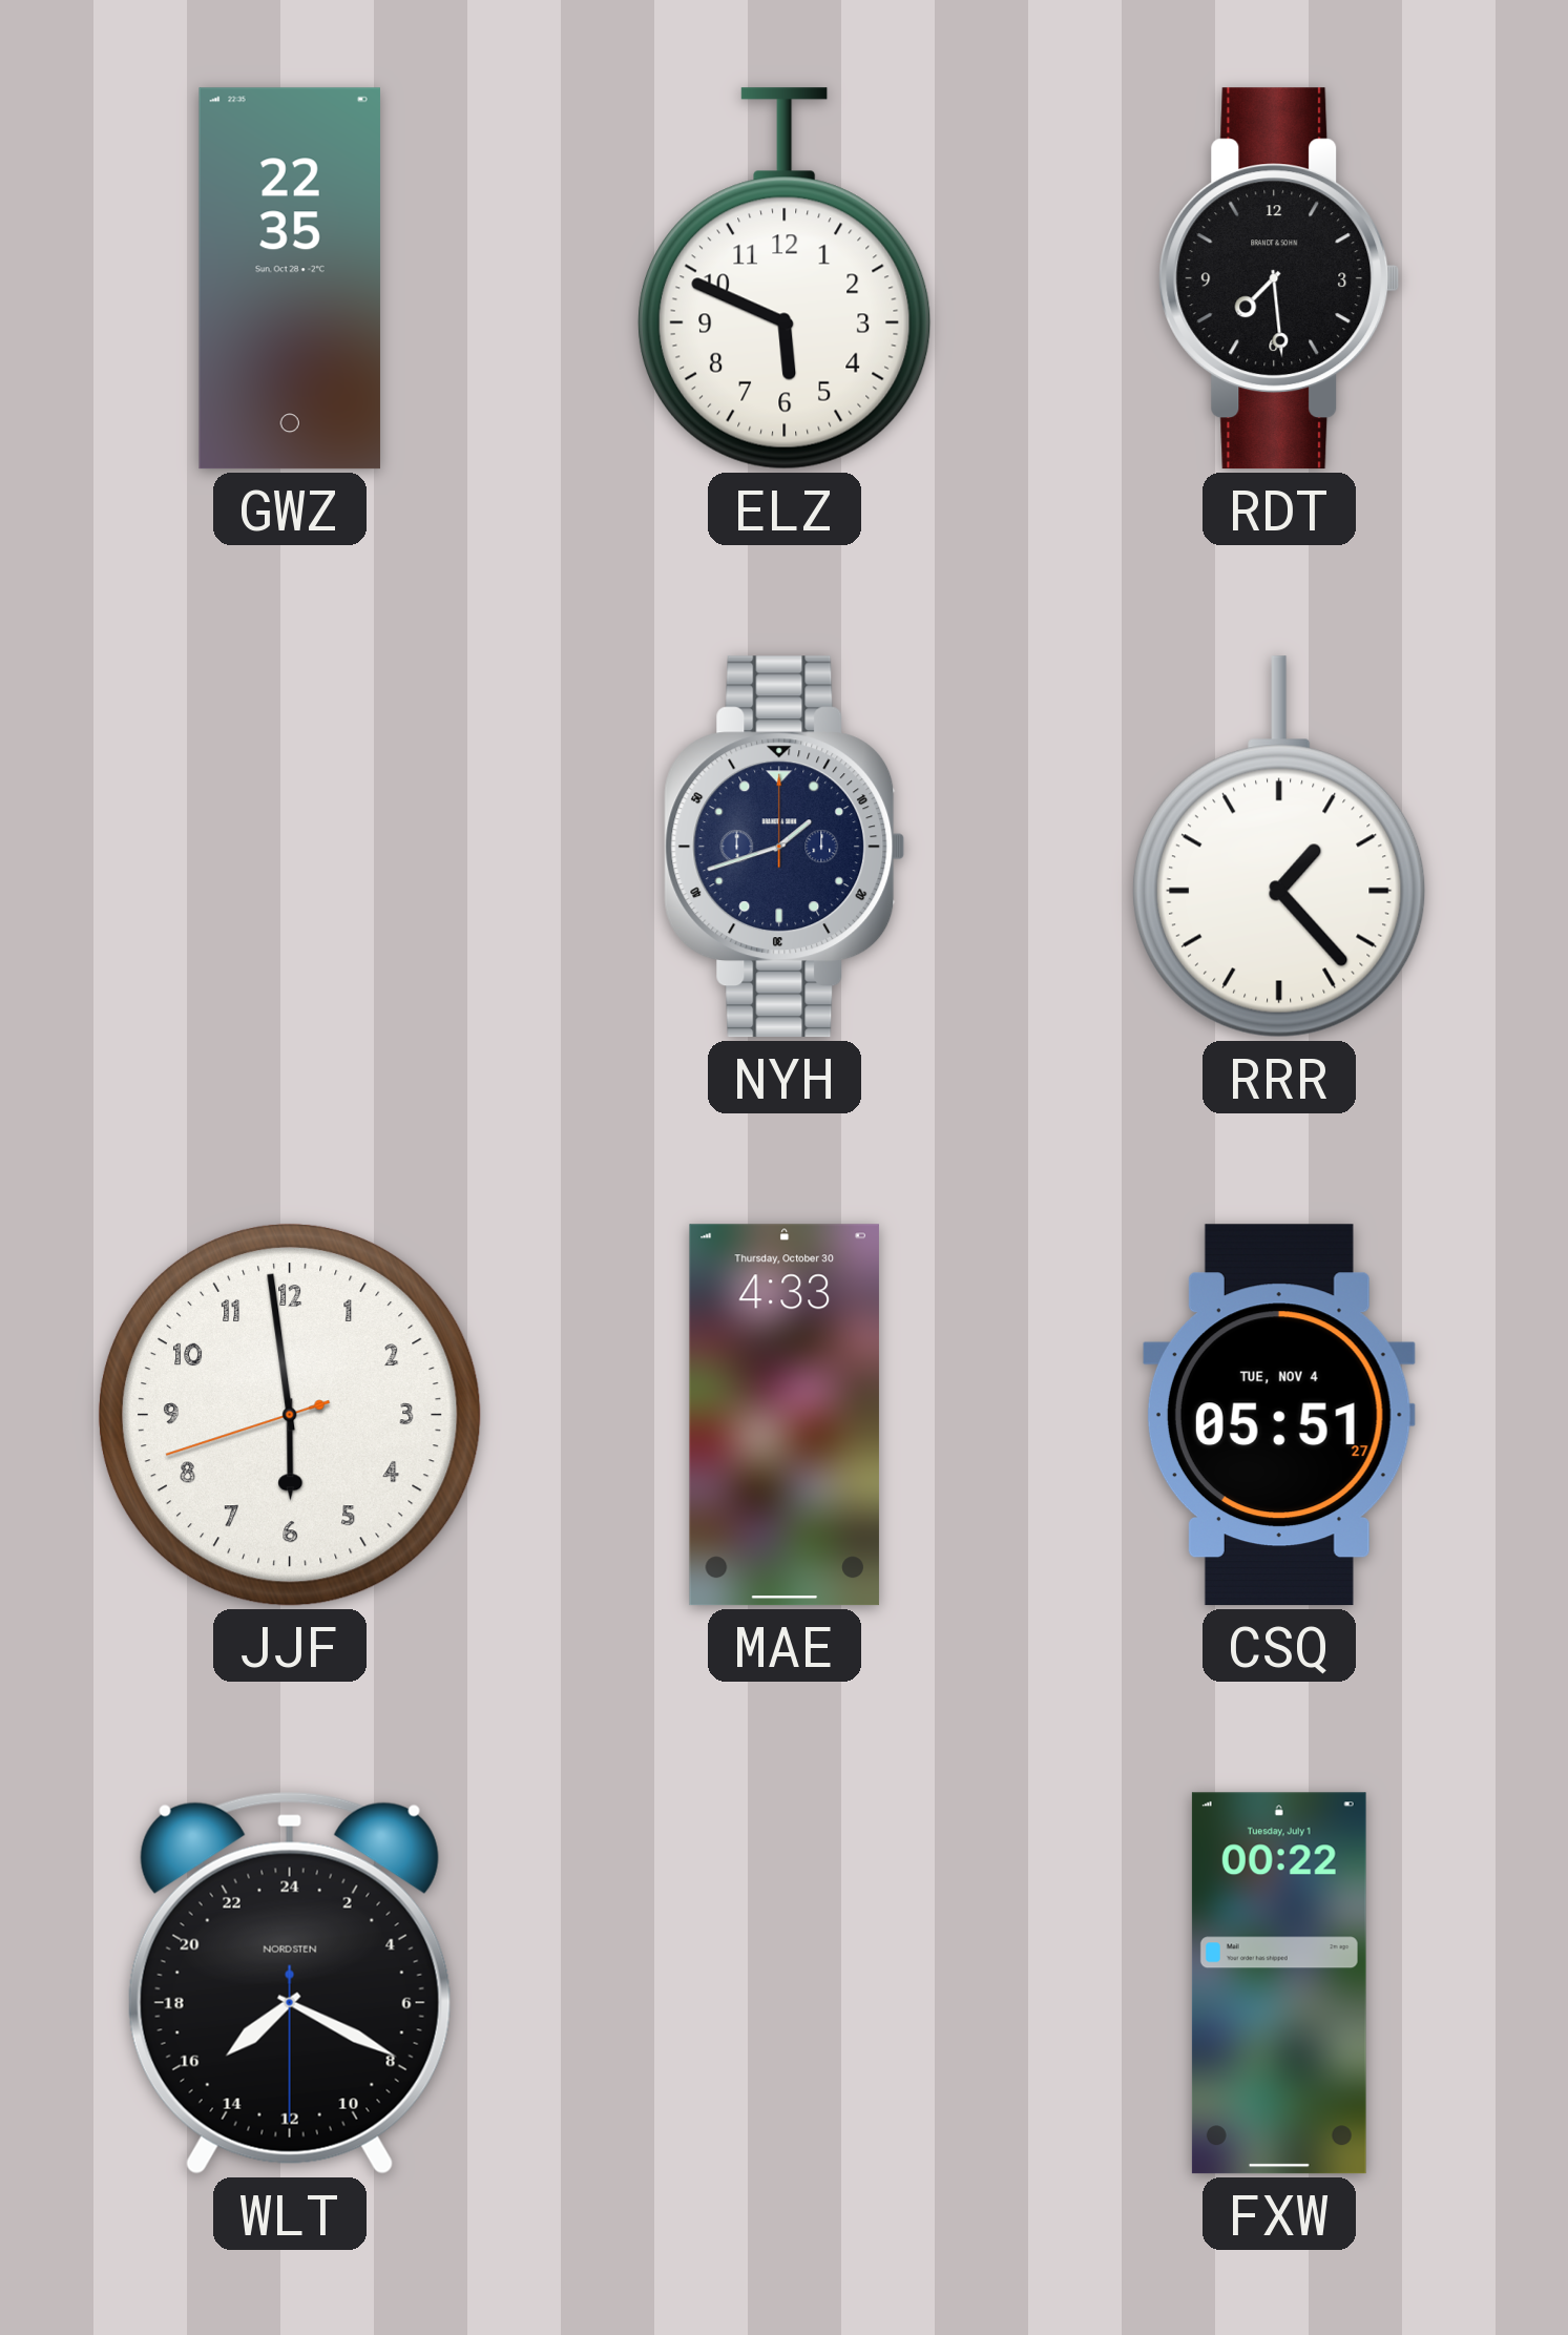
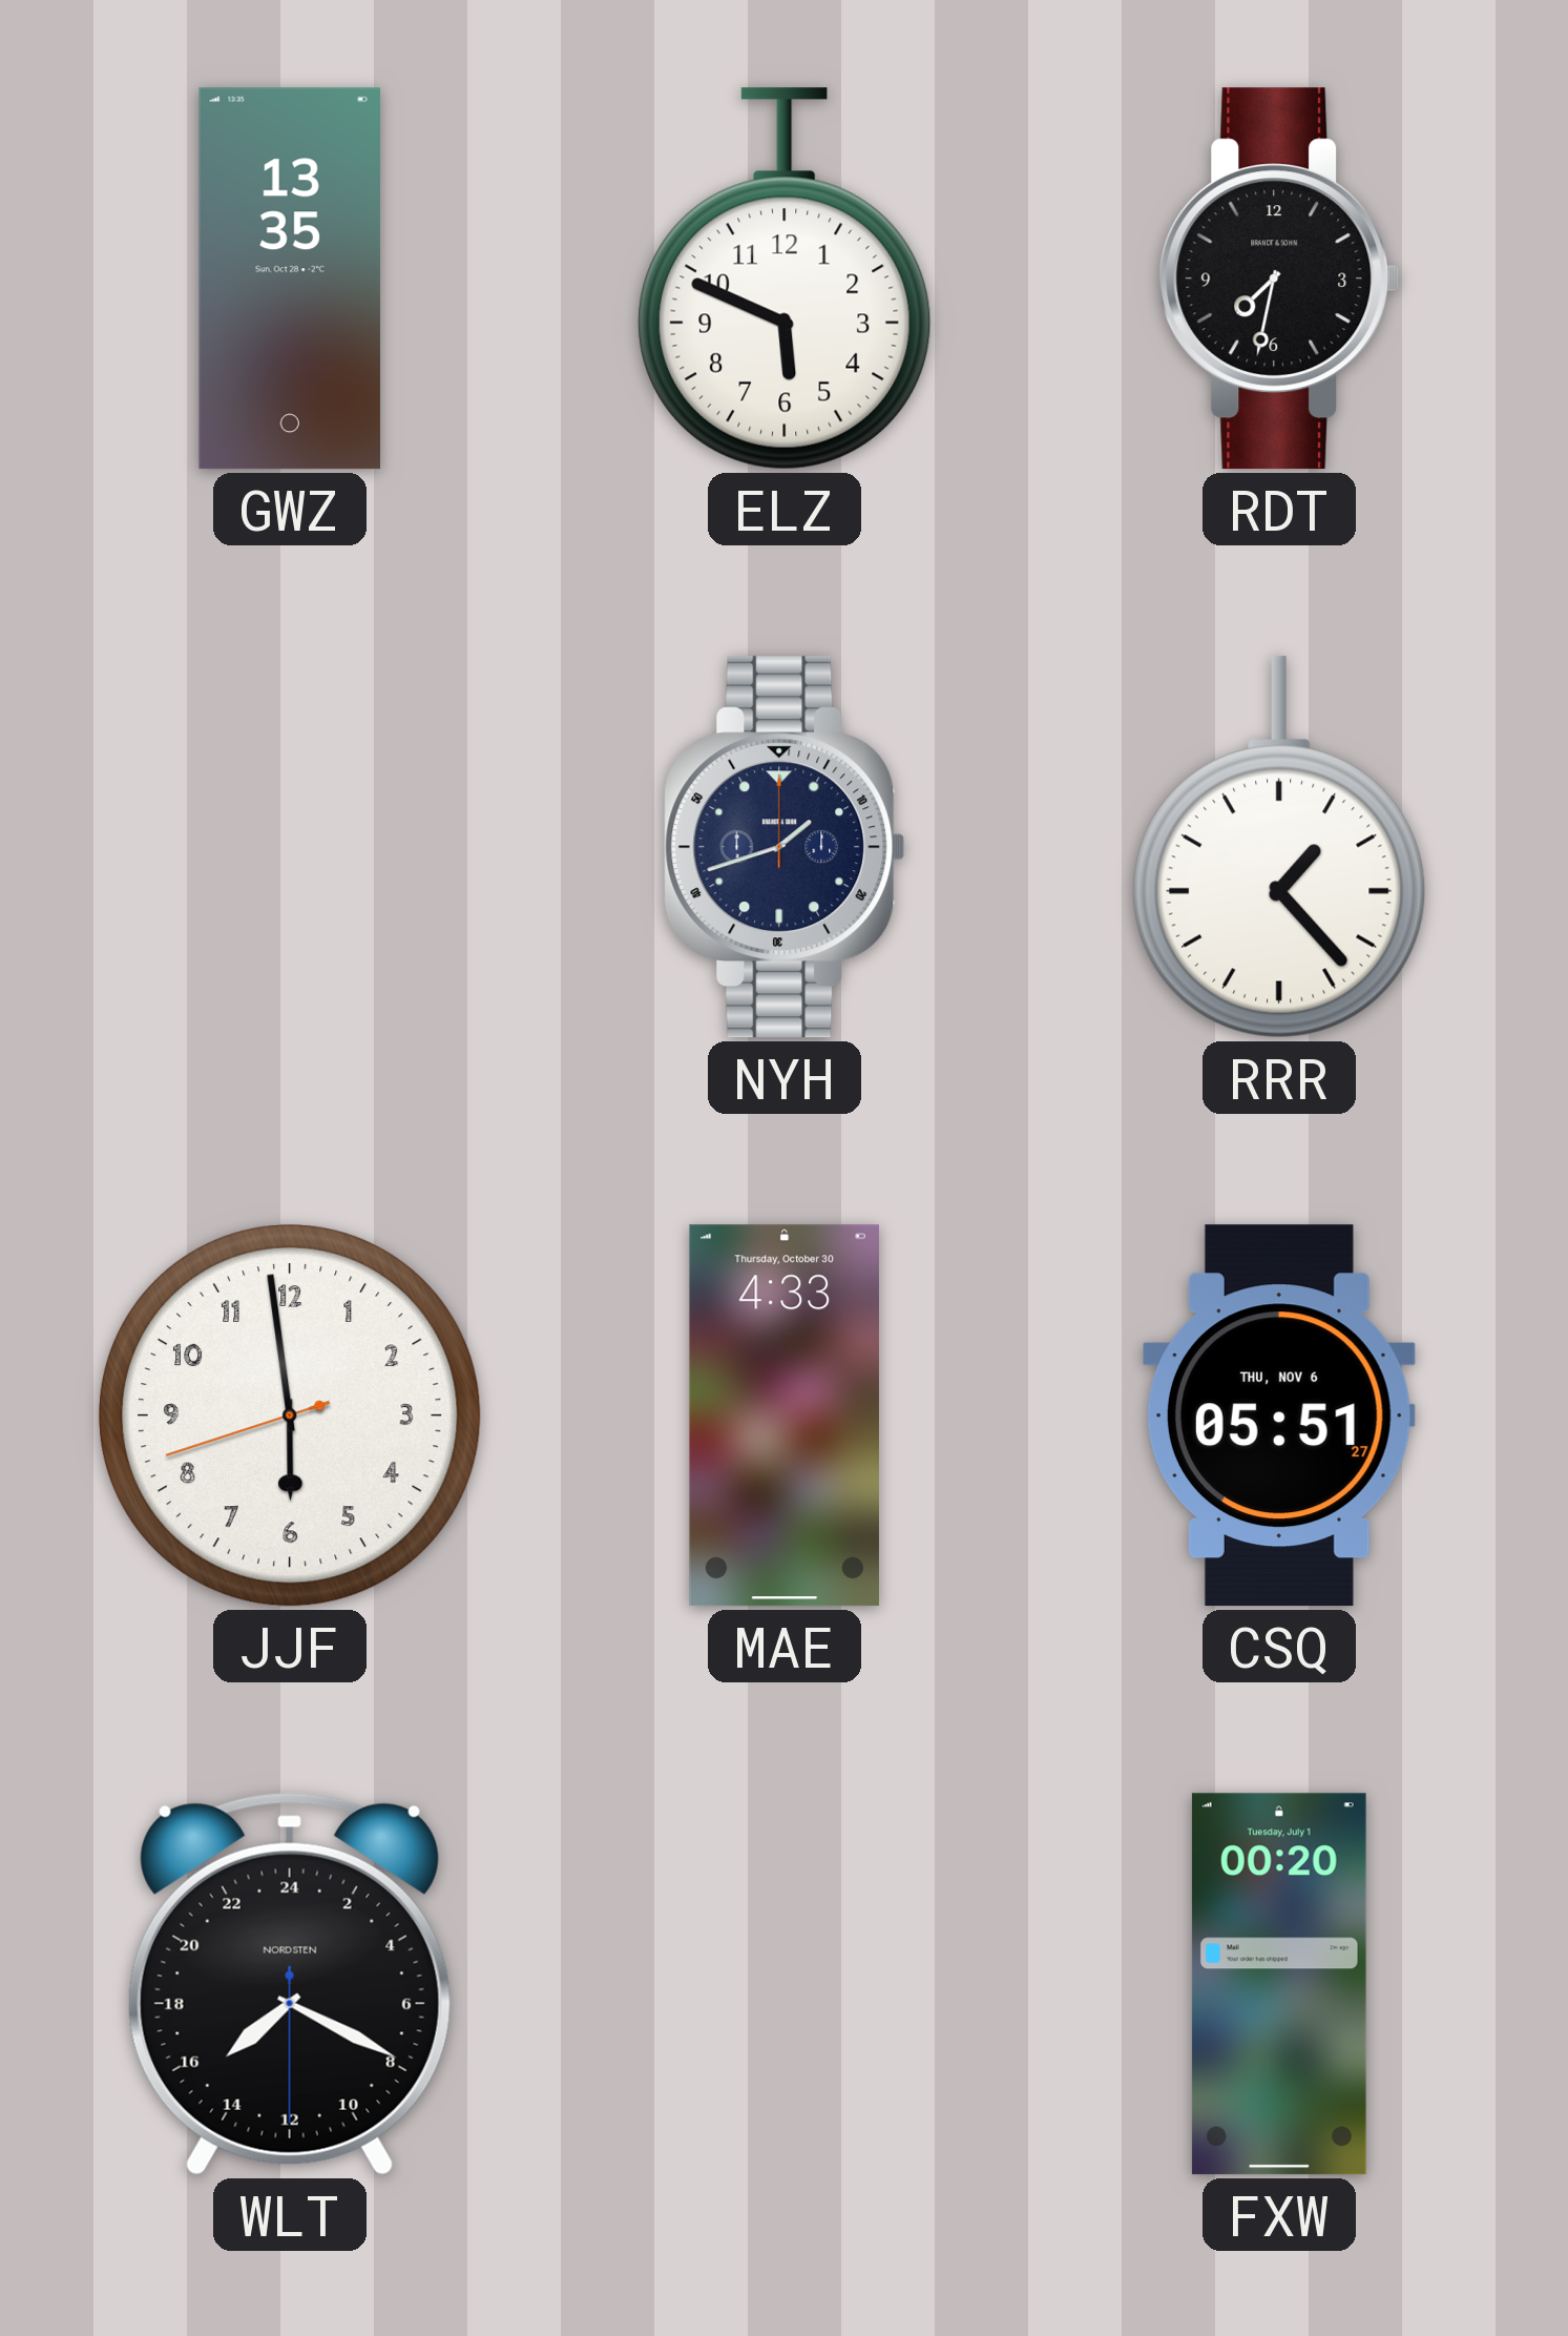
GWZ: 22:35 -> 13:35 (290, 278)
RDT: 7:29 -> 7:32 (1279, 278)
CSQ date: TUE, NOV 4 -> THU, NOV 6 (1279, 1415)
FXW: 00:22 -> 00:20 (1279, 1984)
